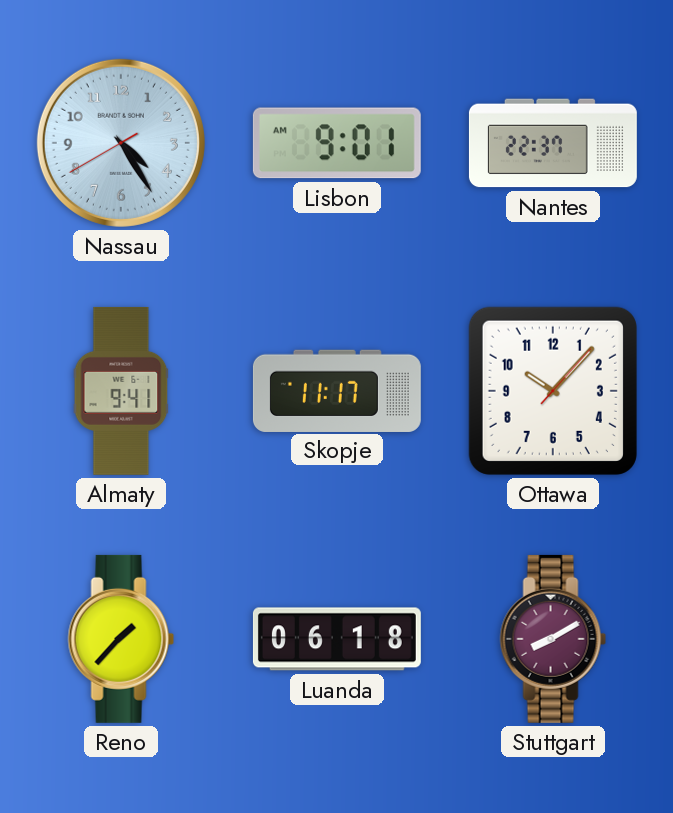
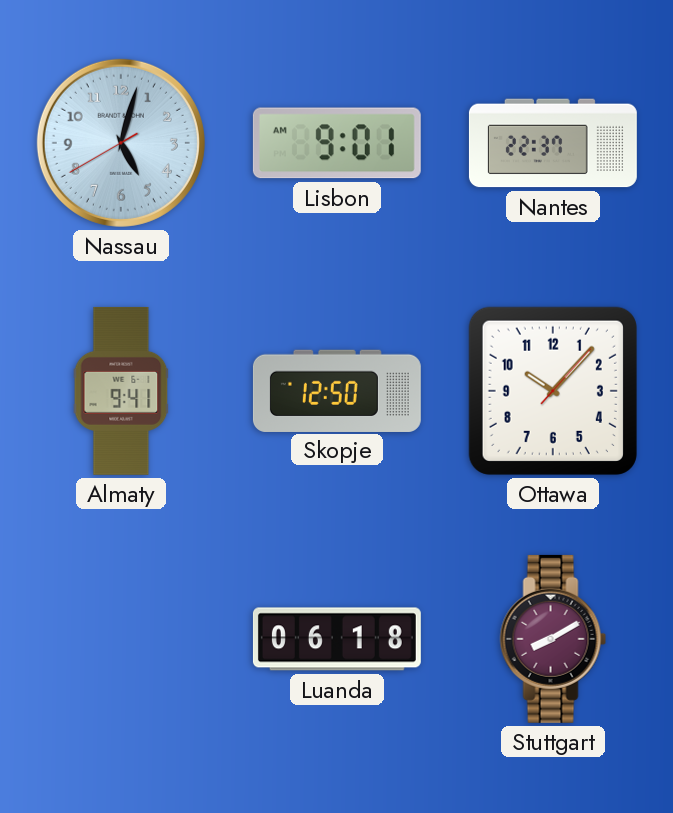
Nassau: 4:24 -> 5:02 (121, 143)
Skopje: 11:17 -> 12:50 (337, 390)
Reno: 1:37 -> none (121, 639)
